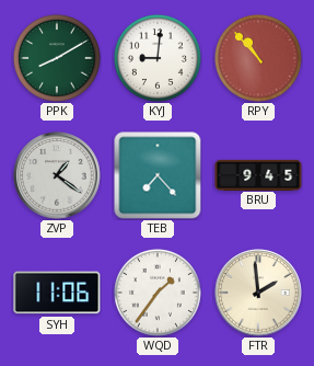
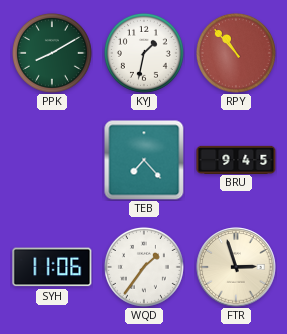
KYJ: 9:01 -> 1:32 (144, 53)
ZVP: 1:21 -> none (57, 175)
FTR: 1:59 -> 2:57 (236, 267)
